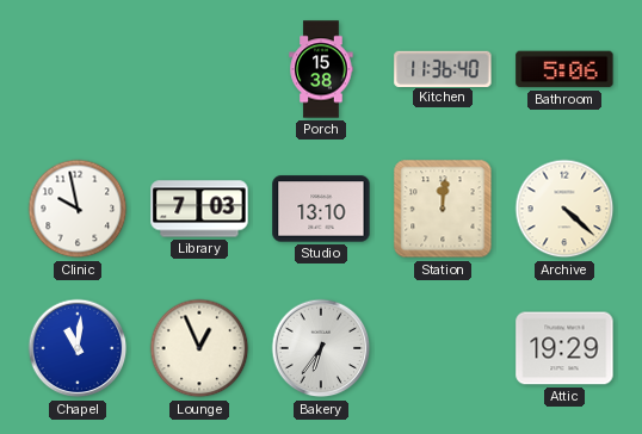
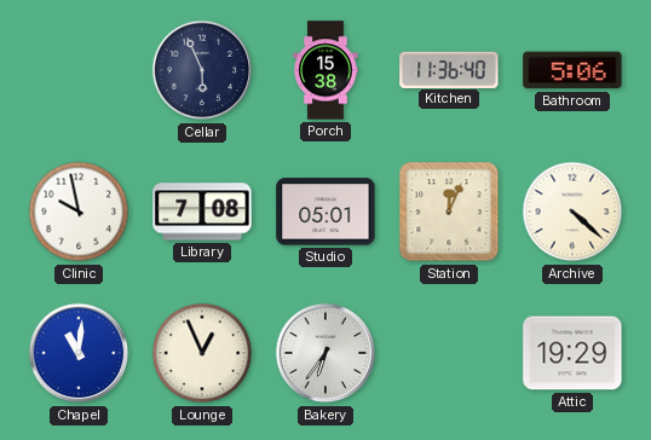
Cellar: none -> 5:56 (202, 70)
Library: 7:03 -> 7:08 (202, 212)
Studio: 13:10 -> 05:01 (325, 212)
Station: 12:01 -> 12:04 (449, 212)
